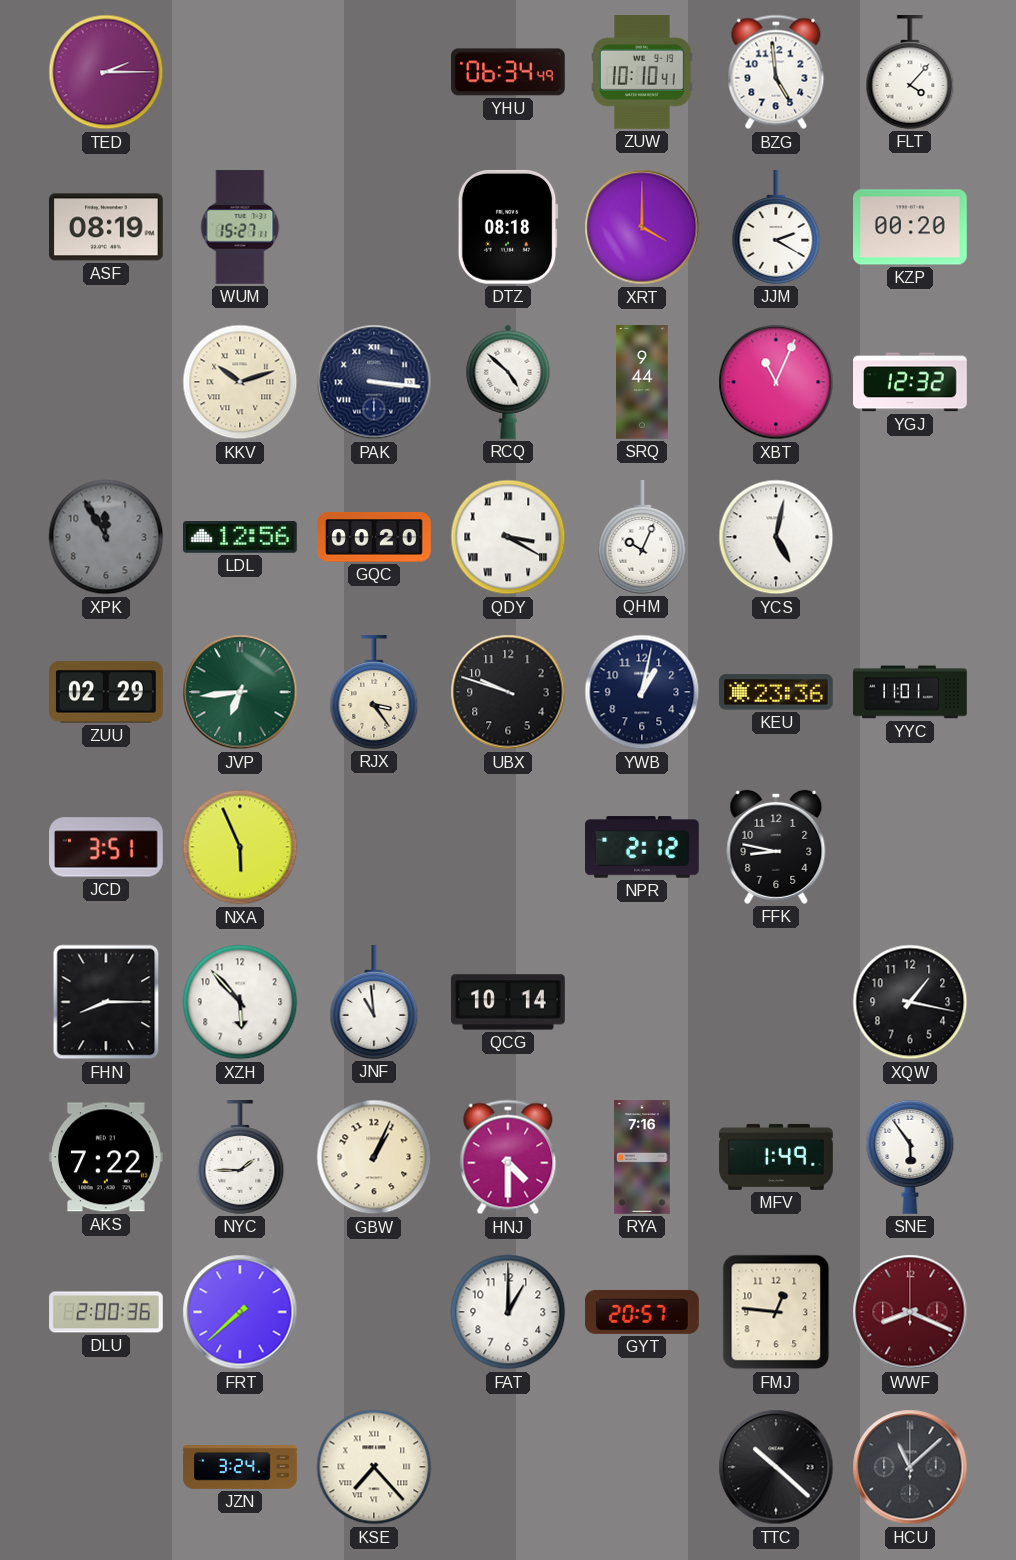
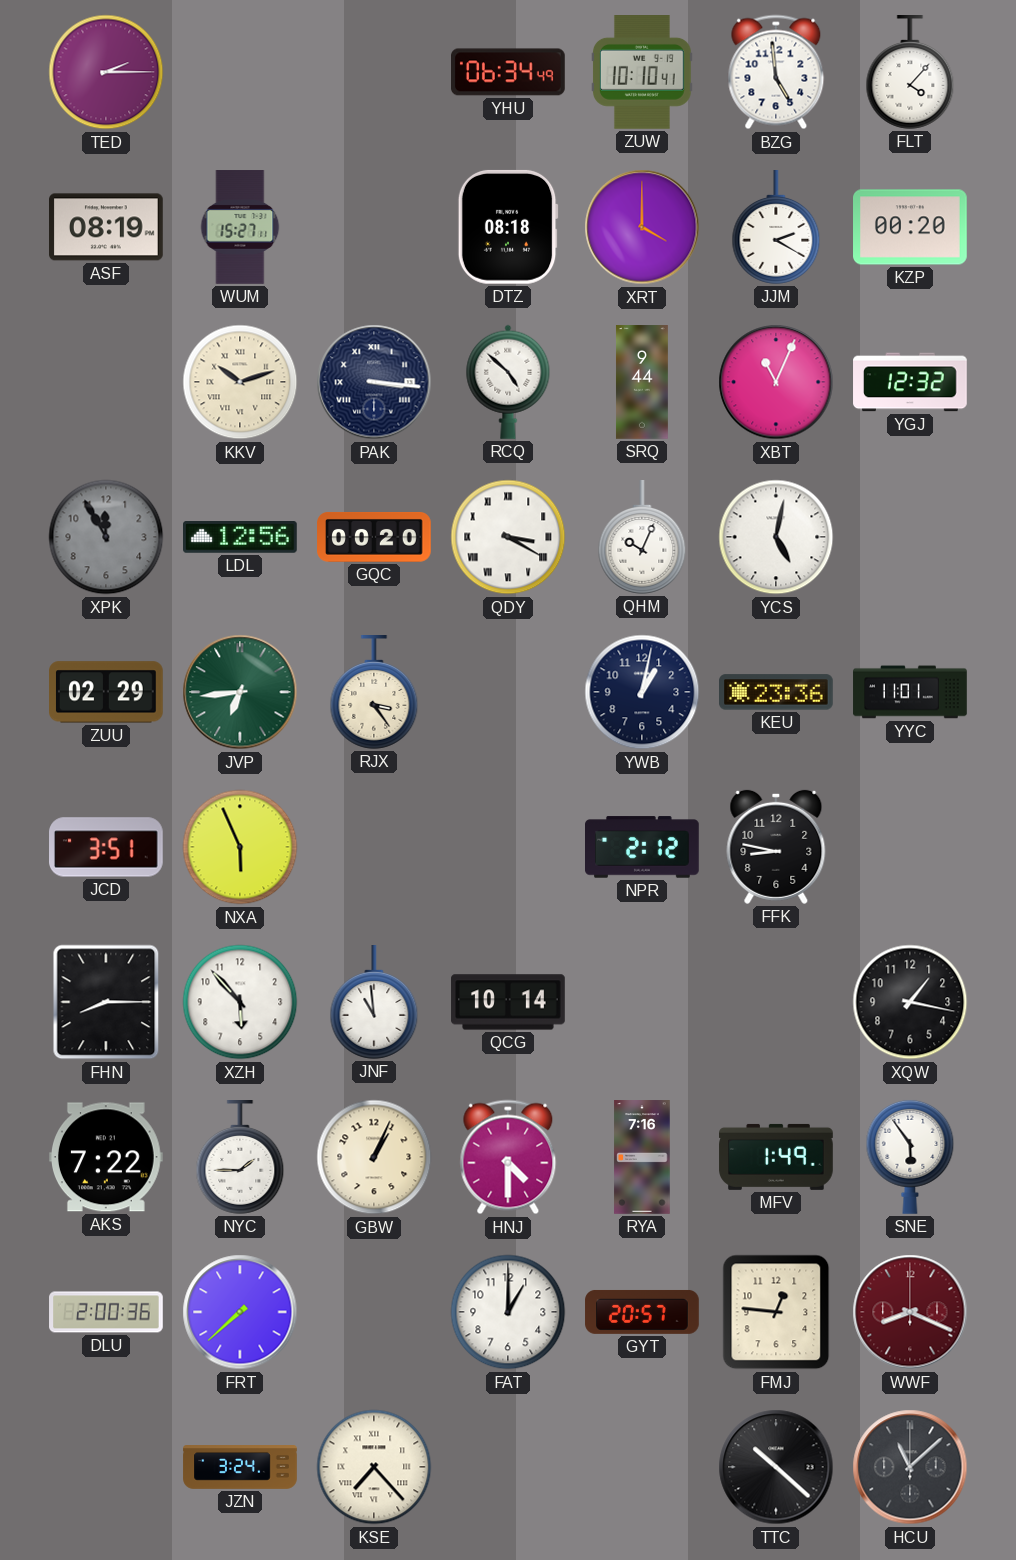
UBX: 9:48 -> none (508, 692)
